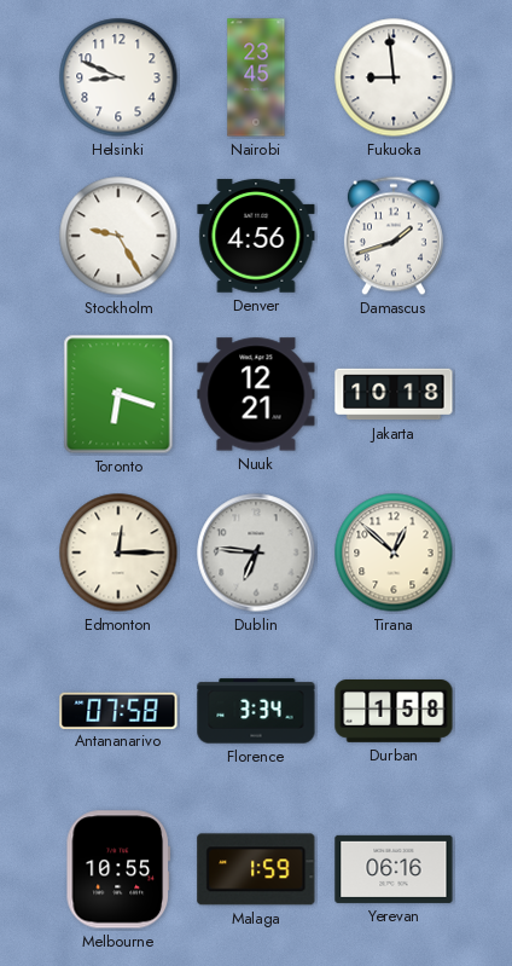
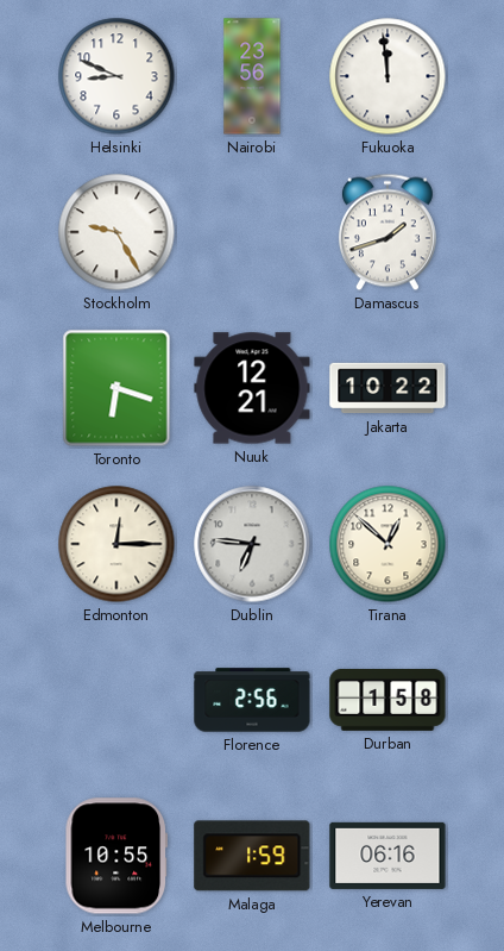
Nairobi: 23:45 -> 23:56 (252, 76)
Fukuoka: 8:59 -> 11:59 (388, 76)
Denver: 4:56 -> none (256, 236)
Jakarta: 10:18 -> 10:22 (388, 388)
Antananarivo: 07:58 -> none (118, 710)
Florence: 3:34 -> 2:56 (252, 700)
